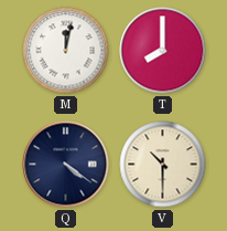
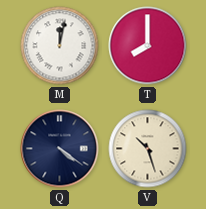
V: 10:30 -> 10:27 (148, 149)
